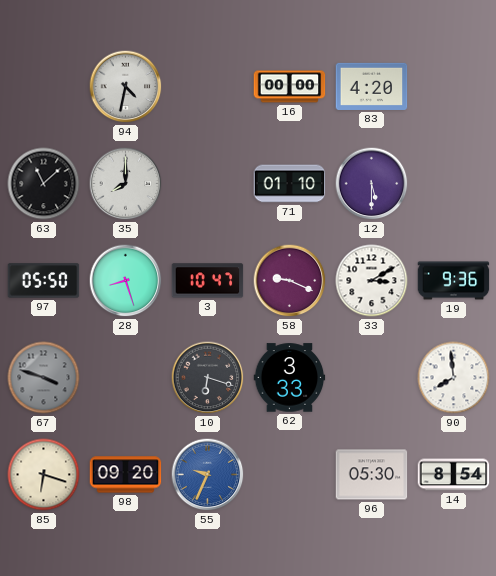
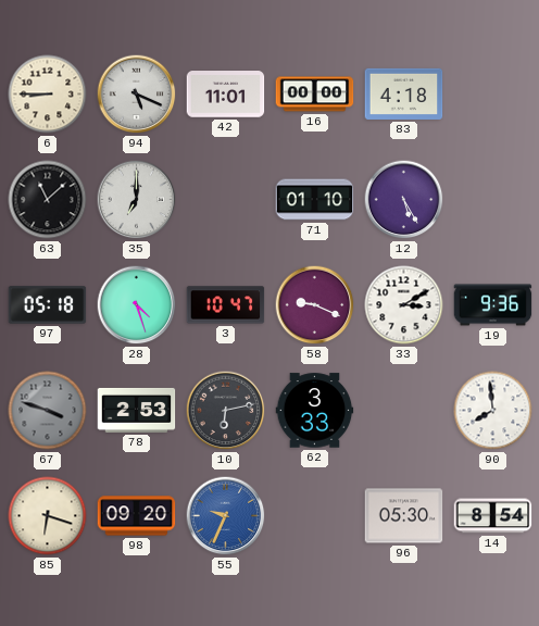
6: none -> 8:45 (48, 95)
94: 4:32 -> 5:19 (137, 95)
42: none -> 11:01 (226, 95)
83: 4:20 -> 4:18 (404, 93)
35: 8:00 -> 7:00 (137, 200)
12: 5:30 -> 5:25 (404, 200)
97: 05:50 -> 05:18 (48, 305)
28: 8:27 -> 4:27 (137, 305)
78: none -> 2:53 (137, 410)
10: 6:18 -> 6:13 (226, 411)
